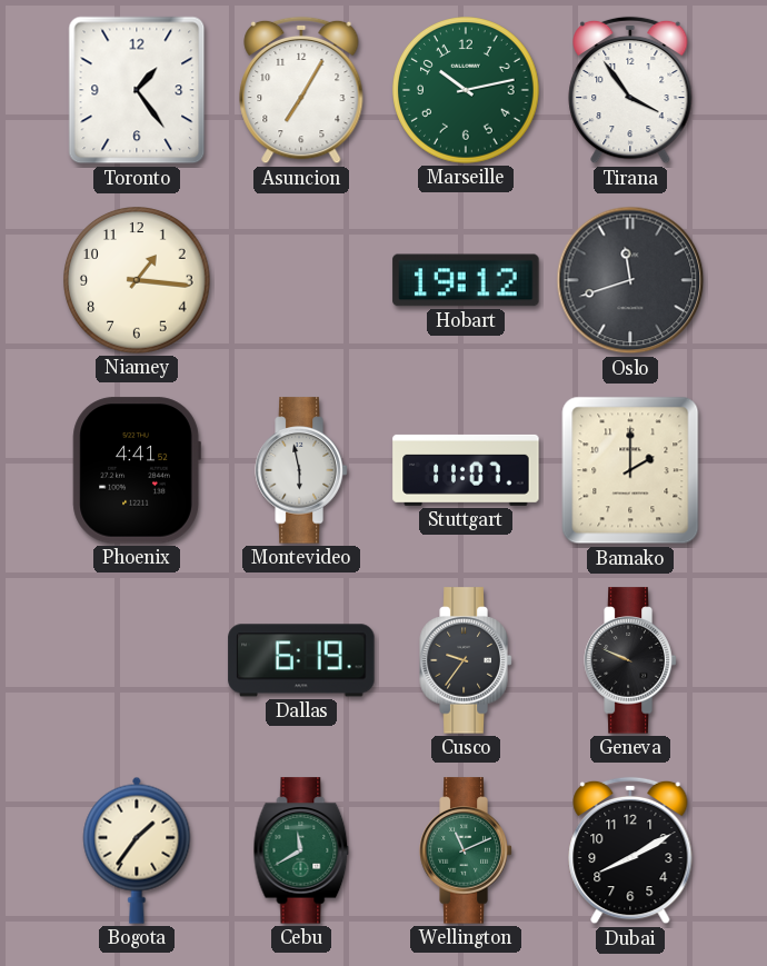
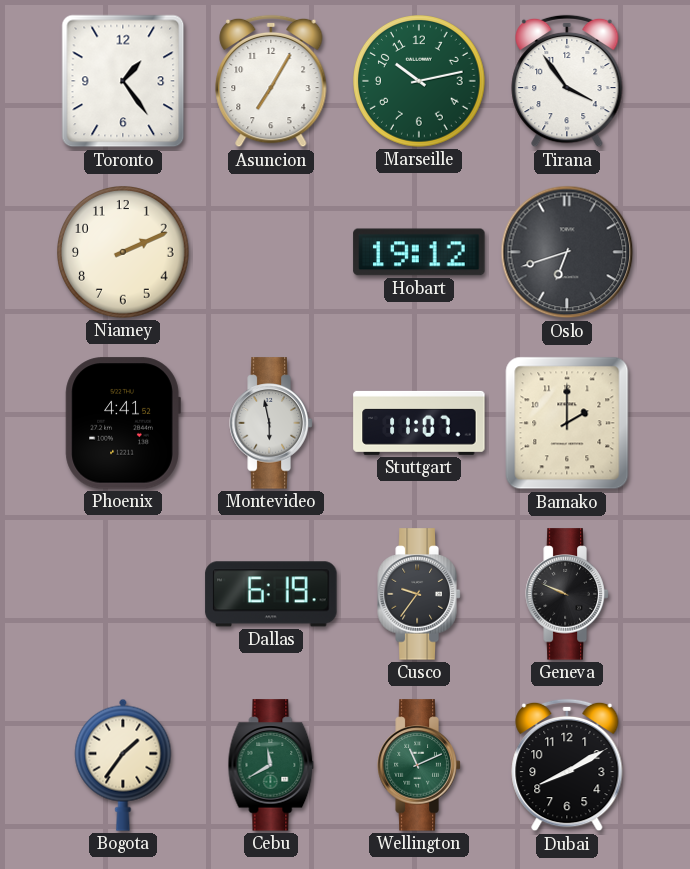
Niamey: 1:16 -> 2:11 (124, 253)
Oslo: 11:42 -> 6:42 (567, 252)
